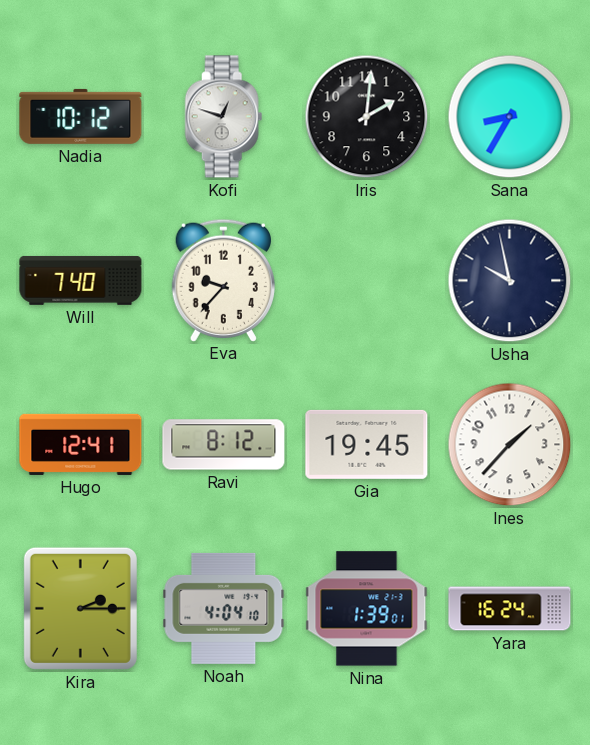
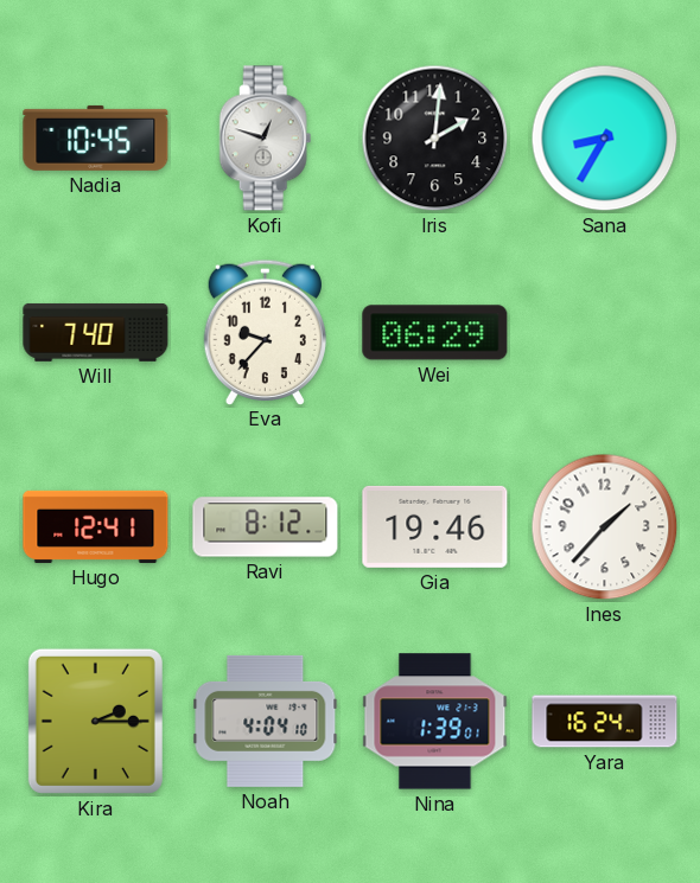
Nadia: 10:12 -> 10:45 (96, 137)
Wei: none -> 06:29 (435, 333)
Usha: 9:58 -> none (510, 281)
Gia: 19:45 -> 19:46 (435, 526)
